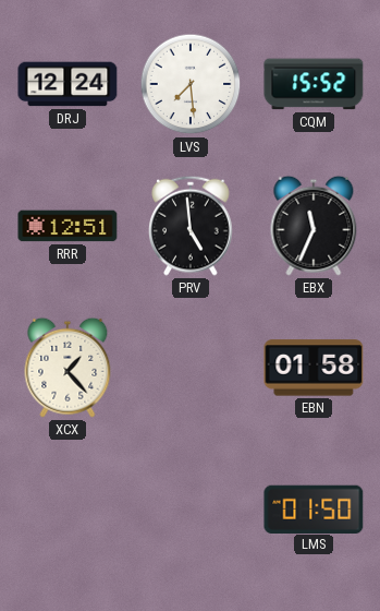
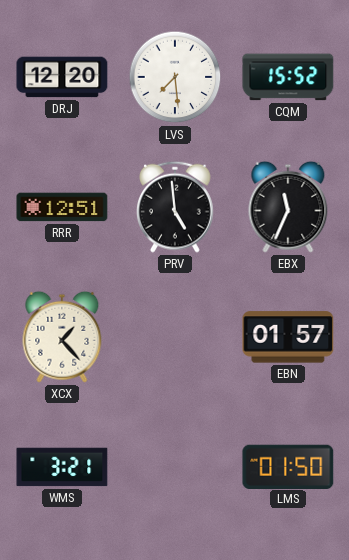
DRJ: 12:24 -> 12:20 (62, 77)
EBN: 01:58 -> 01:57 (288, 337)
WMS: none -> 3:21 (62, 467)
